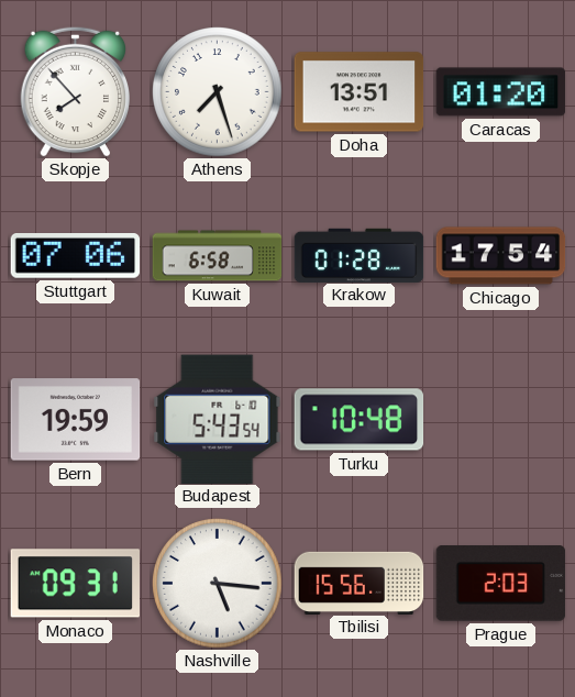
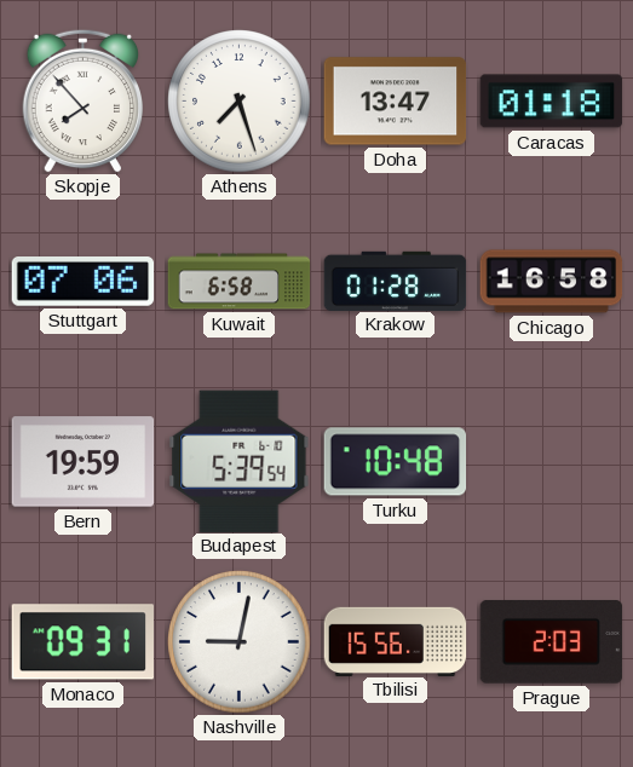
Doha: 13:51 -> 13:47 (396, 102)
Caracas: 01:20 -> 01:18 (552, 102)
Chicago: 17:54 -> 16:58 (552, 282)
Budapest: 5:43 -> 5:39 (240, 461)
Nashville: 5:16 -> 9:02 (240, 642)
